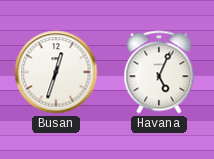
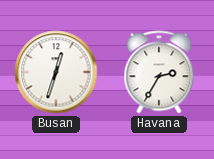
Havana: 5:04 -> 2:35 (159, 72)
